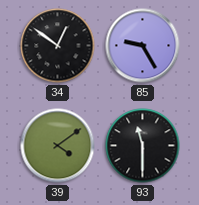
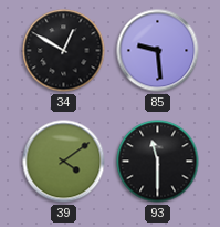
34: 12:51 -> 12:50 (64, 51)
85: 9:25 -> 9:29 (158, 51)
